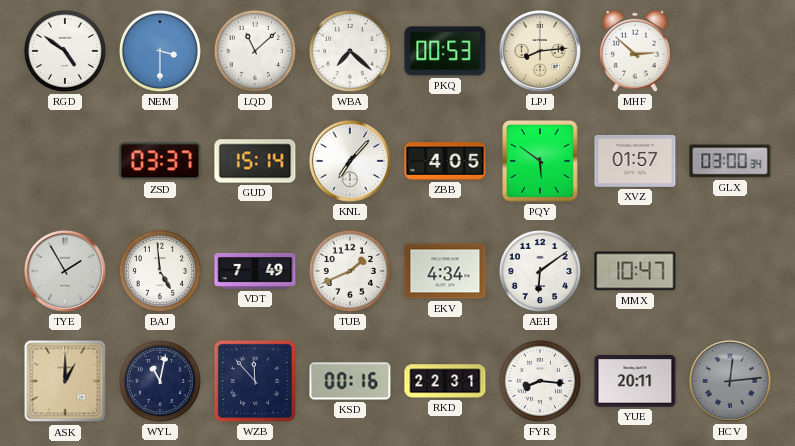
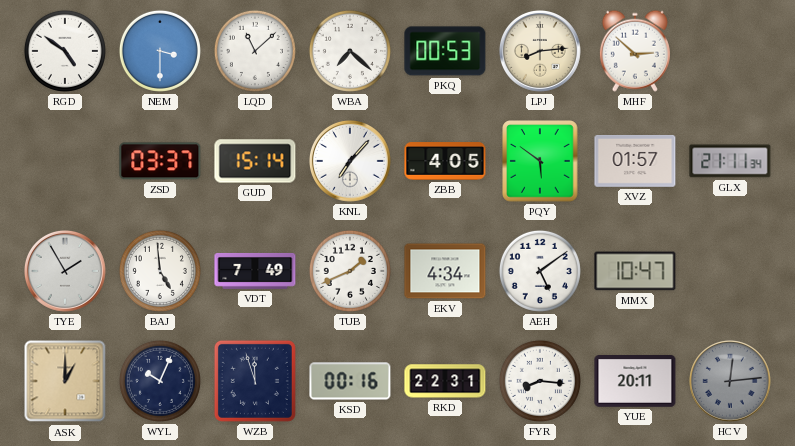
GLX: 03:00 -> 21:11 (730, 161)
AEH: 6:09 -> 5:09 (540, 271)
WYL: 11:02 -> 10:04 (160, 381)
WZB: 11:53 -> 11:57 (255, 381)
